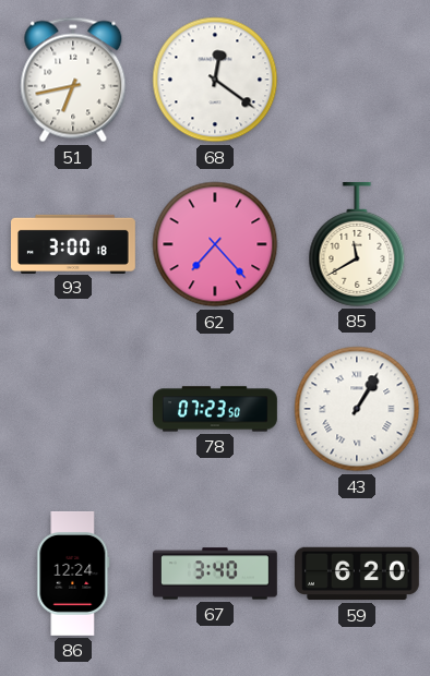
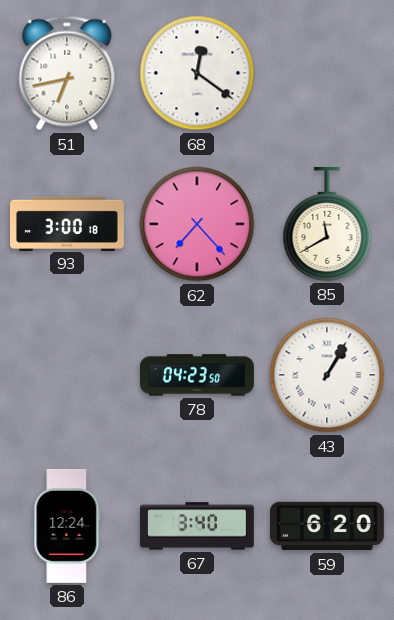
78: 07:23 -> 04:23 (198, 375)
